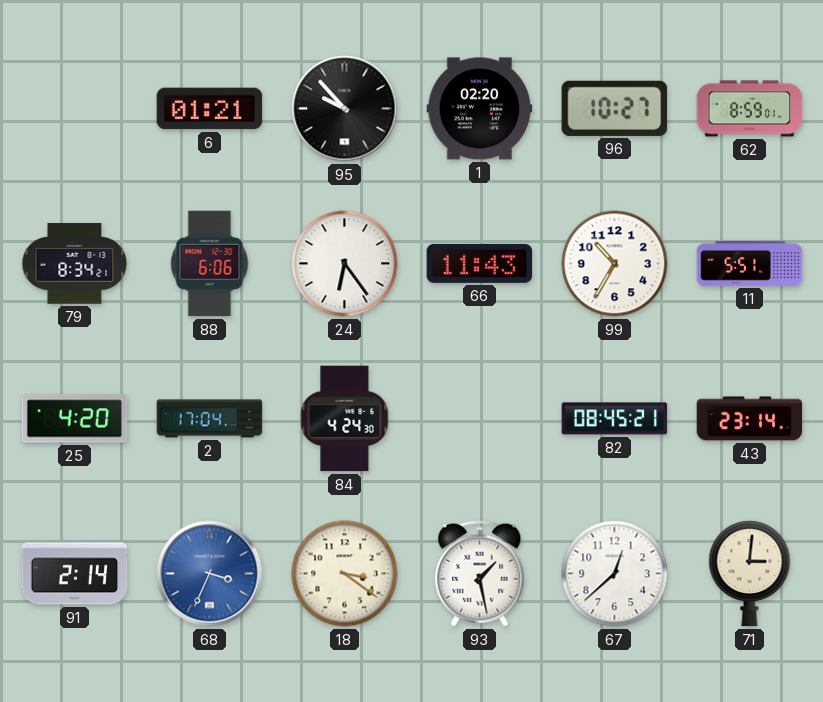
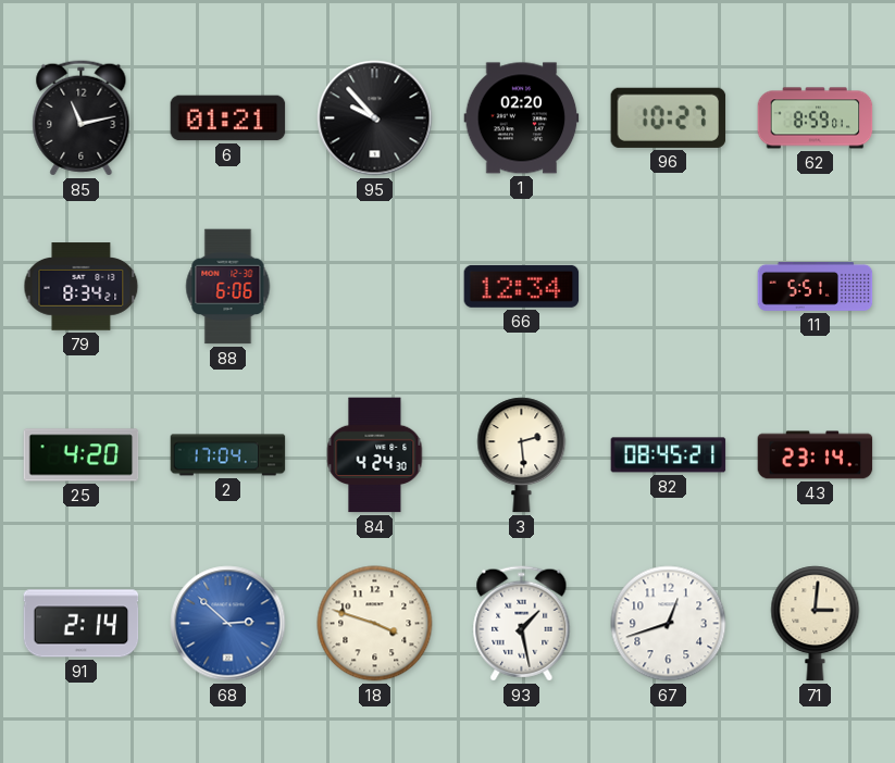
85: none -> 11:13 (82, 118)
24: 6:24 -> none (345, 264)
66: 11:43 -> 12:34 (522, 286)
99: 10:35 -> none (615, 264)
3: none -> 2:29 (522, 455)
68: 3:34 -> 2:52 (228, 624)
18: 3:21 -> 3:48 (375, 624)
67: 12:38 -> 12:42 (669, 624)
